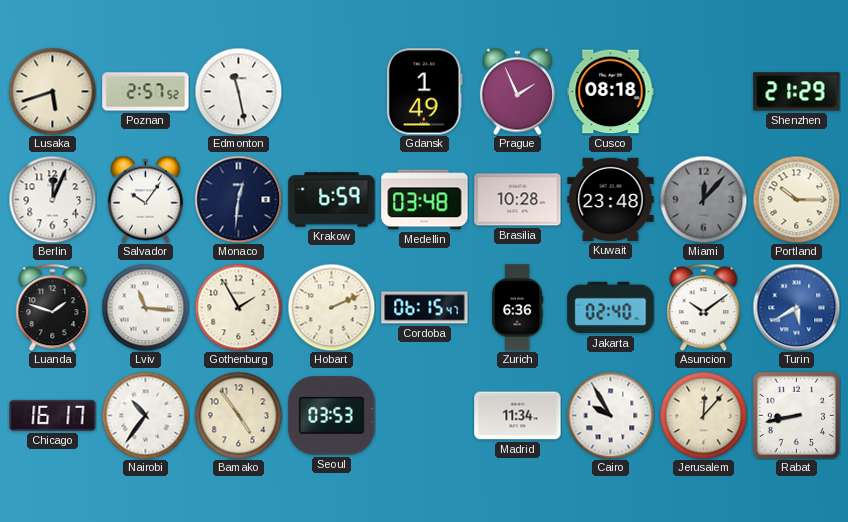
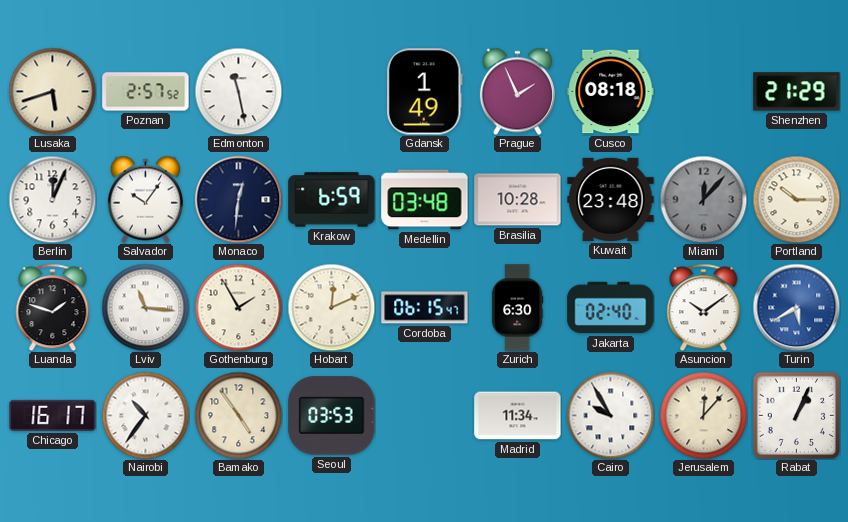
Hobart: 2:11 -> 12:11 (331, 307)
Zurich: 6:36 -> 6:30 (517, 308)
Rabat: 8:43 -> 1:04 (796, 415)
